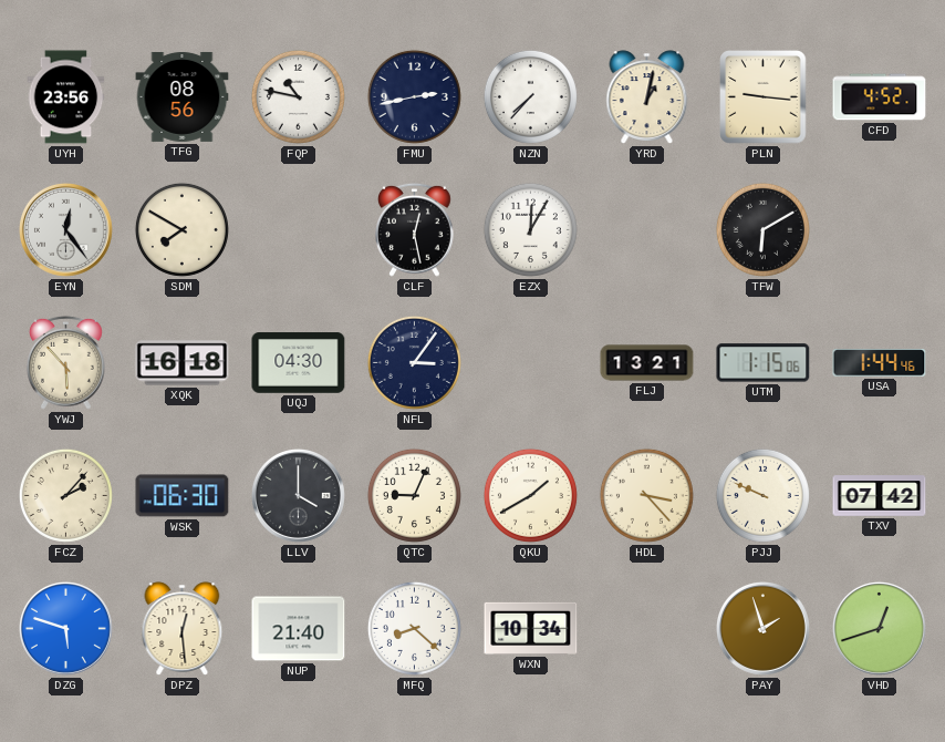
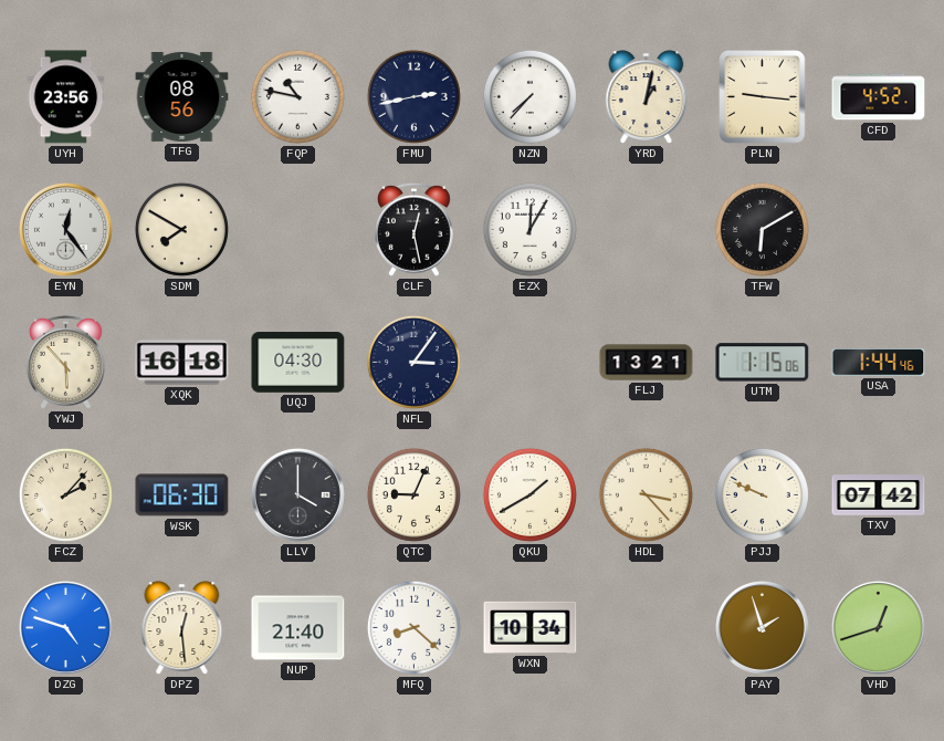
DZG: 5:48 -> 4:48 (65, 627)
